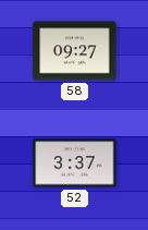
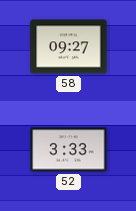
52: 3:37 -> 3:33 (69, 150)
